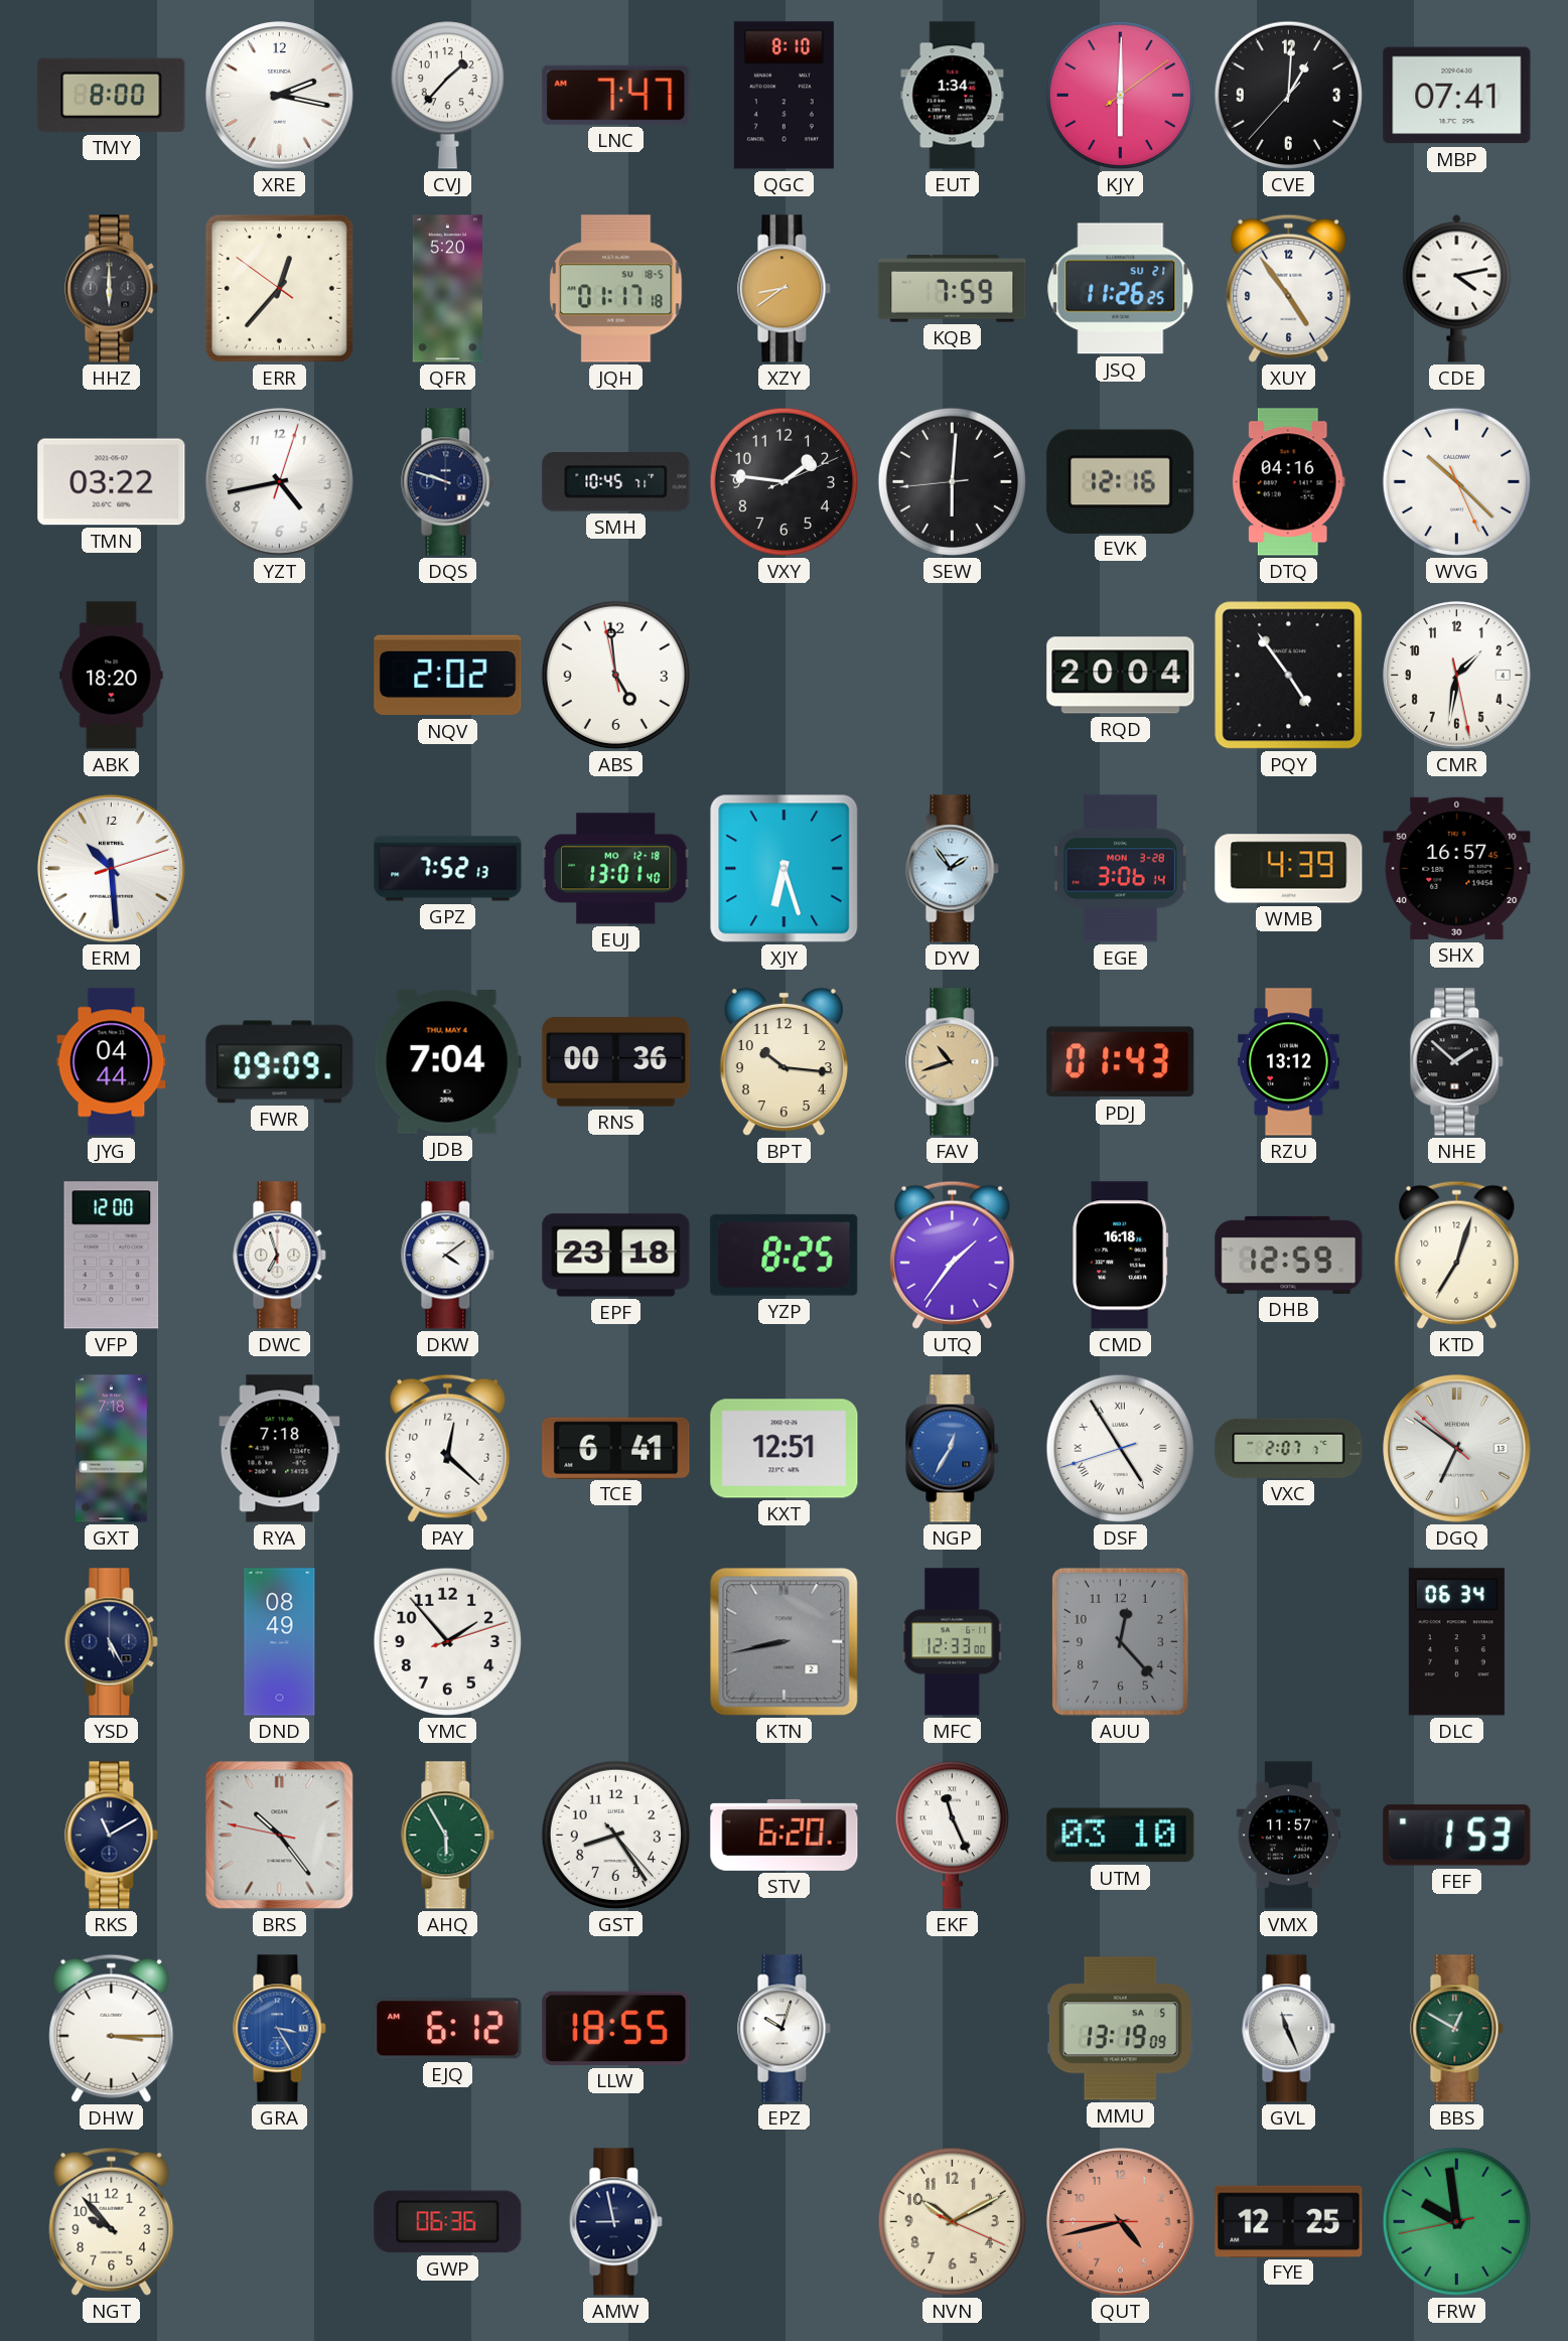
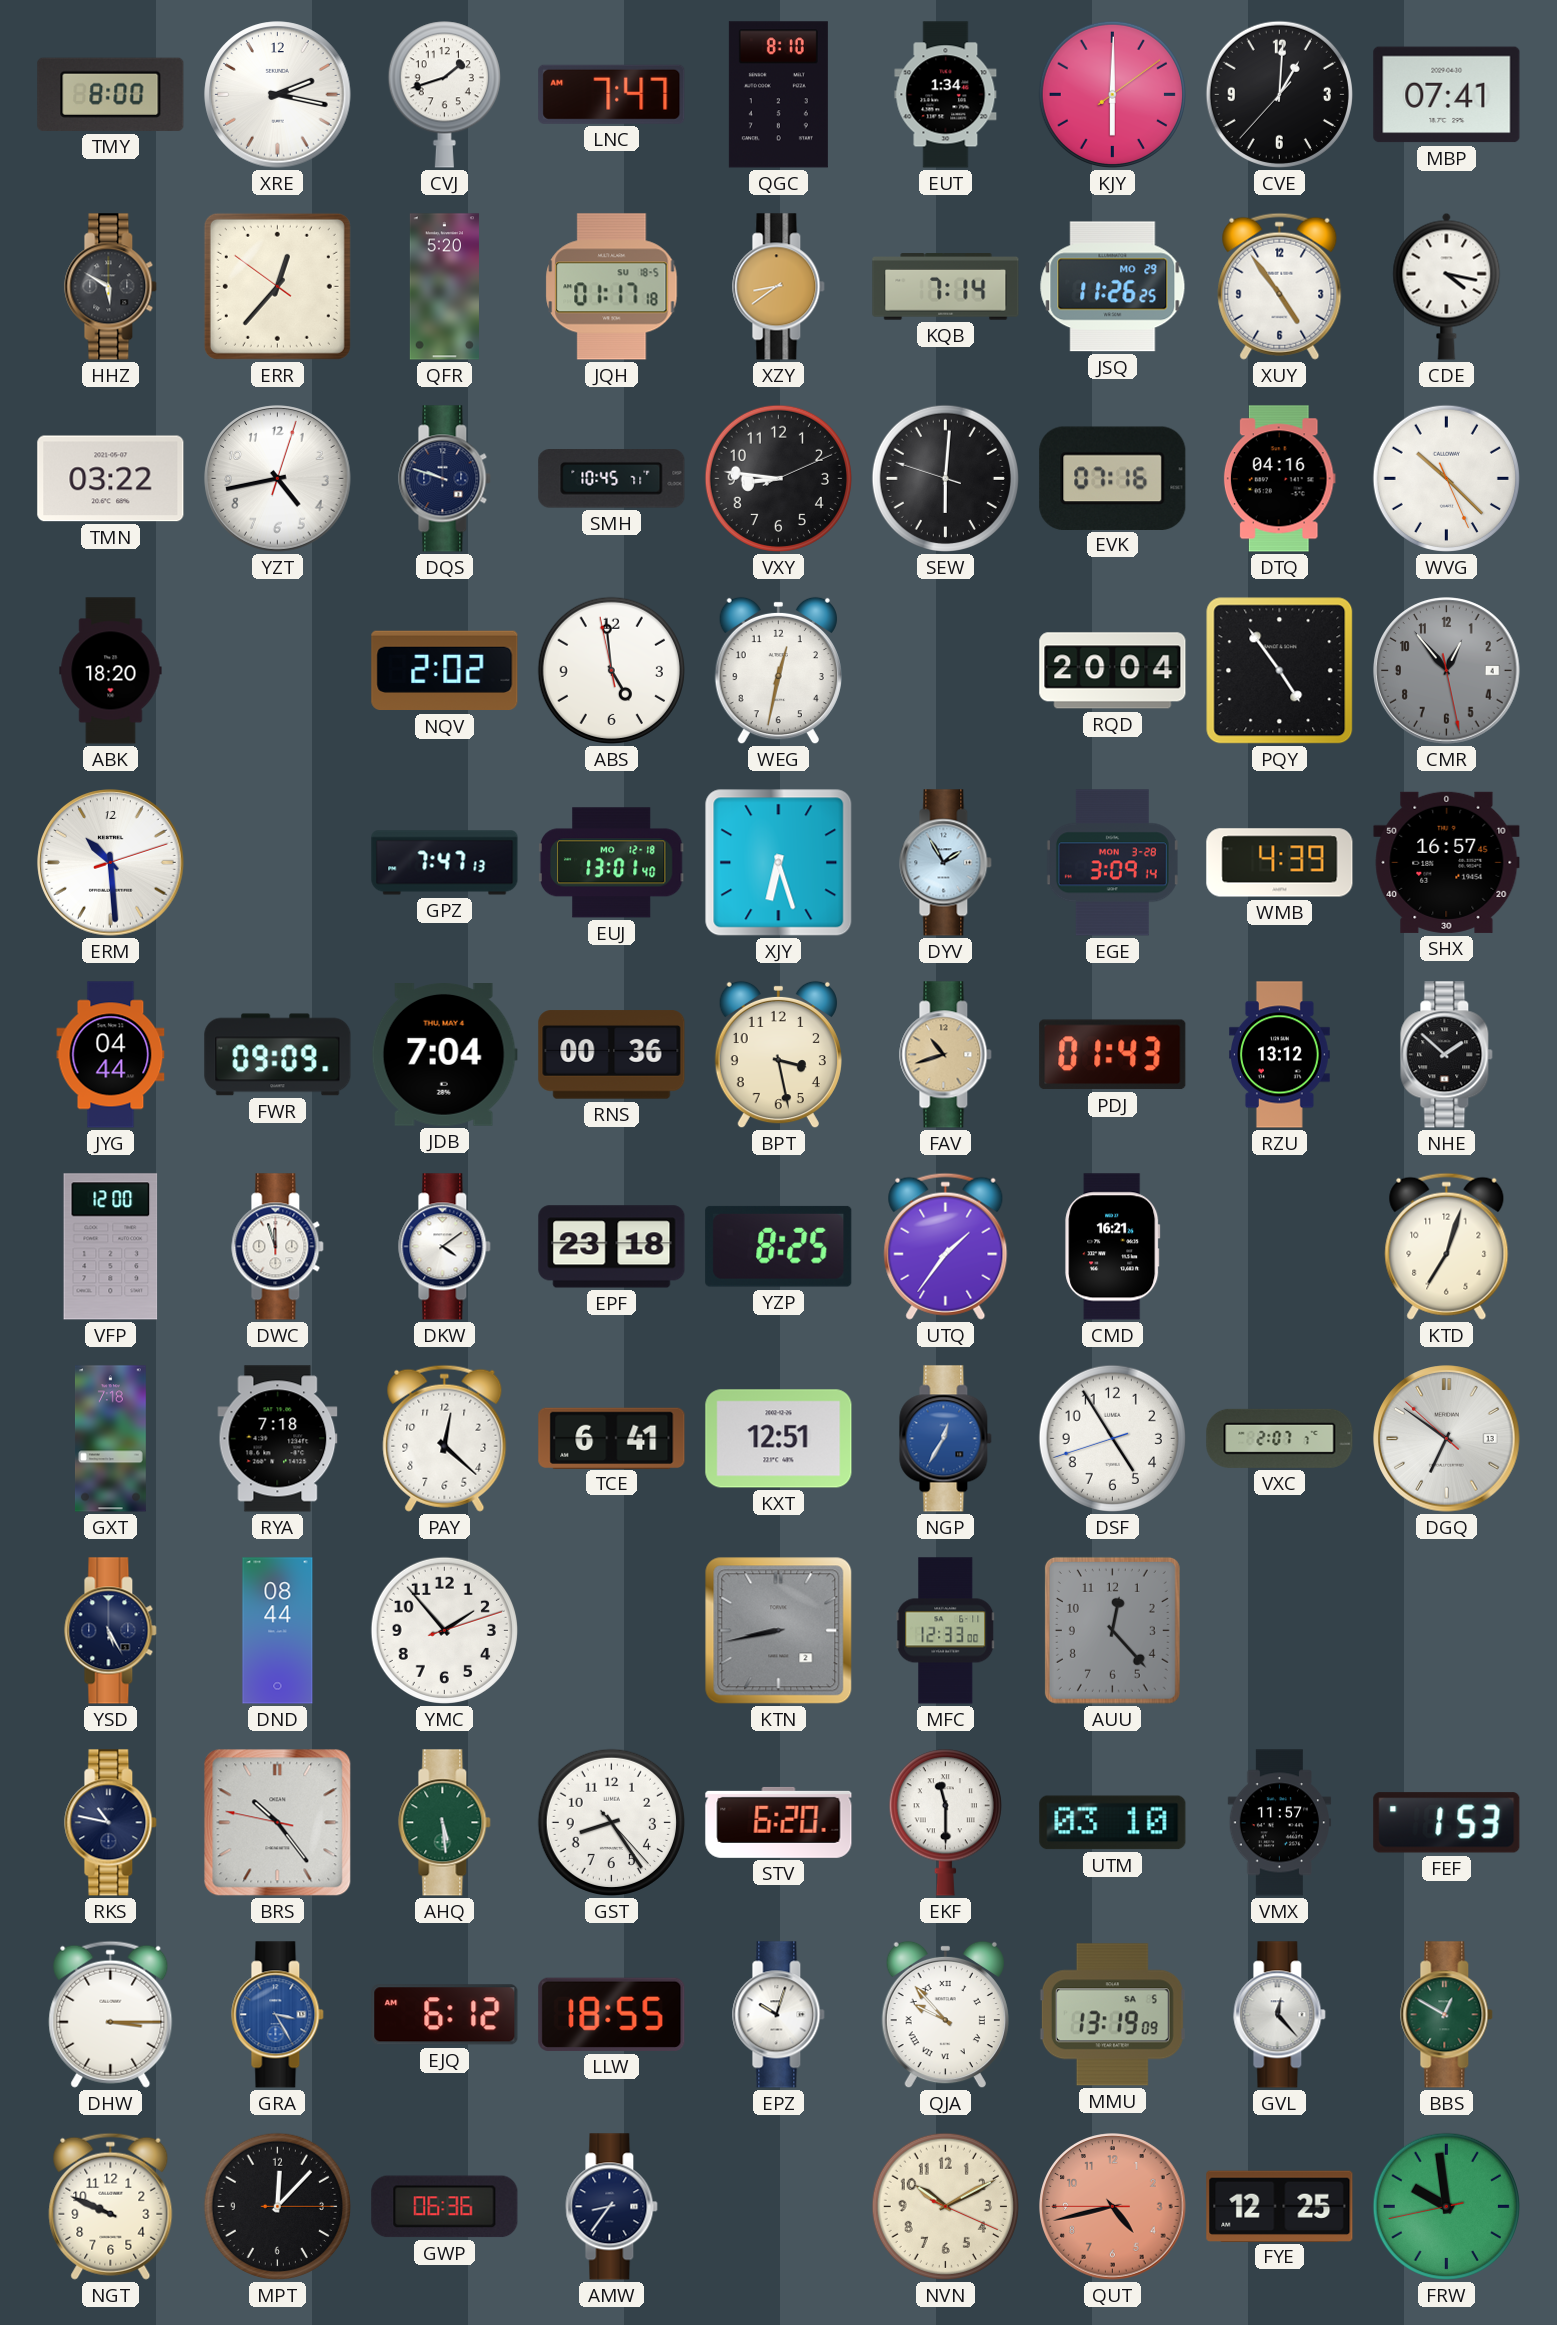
CVJ: 1:37 -> 1:42 (444, 95)
HHZ: 6:00 -> 5:50 (111, 287)
KQB: 7:59 -> 7:14 (946, 287)
JSQ date: SU 21 -> MO 29 (1113, 287)
CDE: 4:13 -> 4:17 (1447, 286)
VXY: 1:46 -> 8:46 (778, 478)
SEW: 6:00:44 -> 6:00:48 (945, 478)
EVK: 12:16 -> 07:16 (1113, 478)
WEG: none -> 12:32 (778, 671)
CMR: 1:31 -> 12:53 (1447, 671)
CMR dial: white -> grey (1447, 671)
GPZ: 7:52 -> 7:47 (445, 863)
DYV: 1:54 -> 1:55 (946, 863)
EGE: 3:06 -> 3:09 (1112, 863)
BPT: 10:16 -> 3:28 (778, 1055)
DWC: 6:57 -> 11:57 (278, 1247)
CMD: 16:18 -> 16:21 (1113, 1247)
DHB: 12:59 -> none (1289, 1255)
DSF numerals: Roman -> Arabic (1112, 1438)
DND: 08:49 -> 08:44 (278, 1631)
DLC: 06:34 -> none (1456, 1642)
RKS: 11:10 -> 10:47 (111, 1823)
AHQ: 5:55 -> 5:29 (445, 1823)
EKF: 11:26 -> 11:30 (945, 1823)
QJA: none -> 9:53 (945, 2015)
GVL: 11:26 -> 12:23 (1280, 2015)
NGT: 9:53 -> 9:49 (111, 2206)
MPT: none -> 12:07 (277, 2206)
AMW: 8:58 -> 8:36 (612, 2207)
